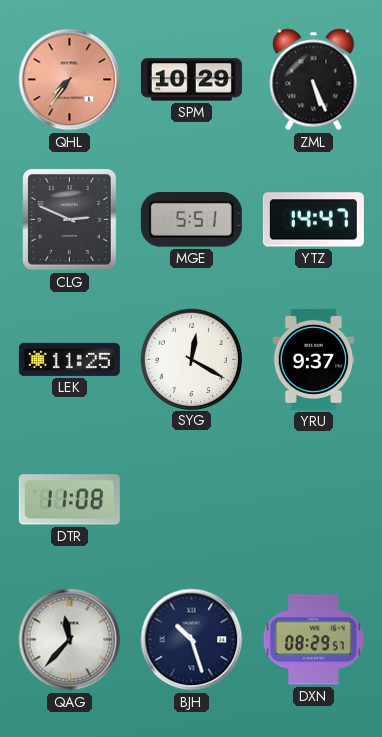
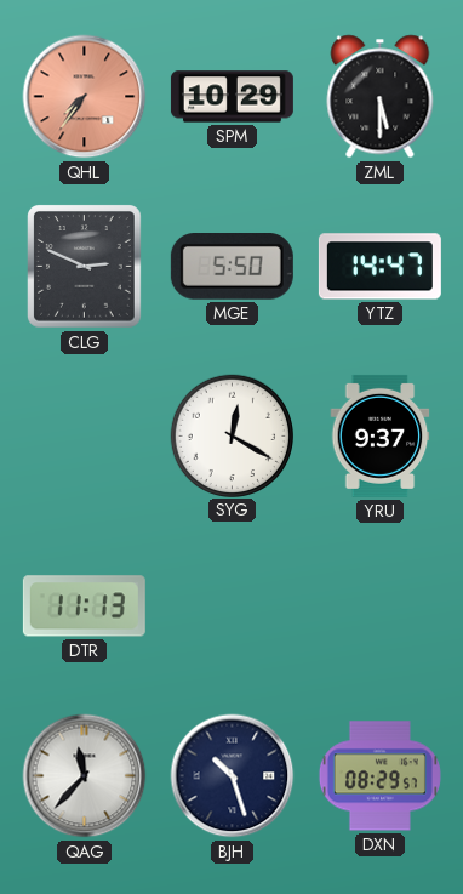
ZML: 5:26 -> 5:30 (381, 97)
MGE: 5:51 -> 5:50 (232, 267)
LEK: 11:25 -> none (69, 359)
DTR: 11:08 -> 11:13 (84, 607)
